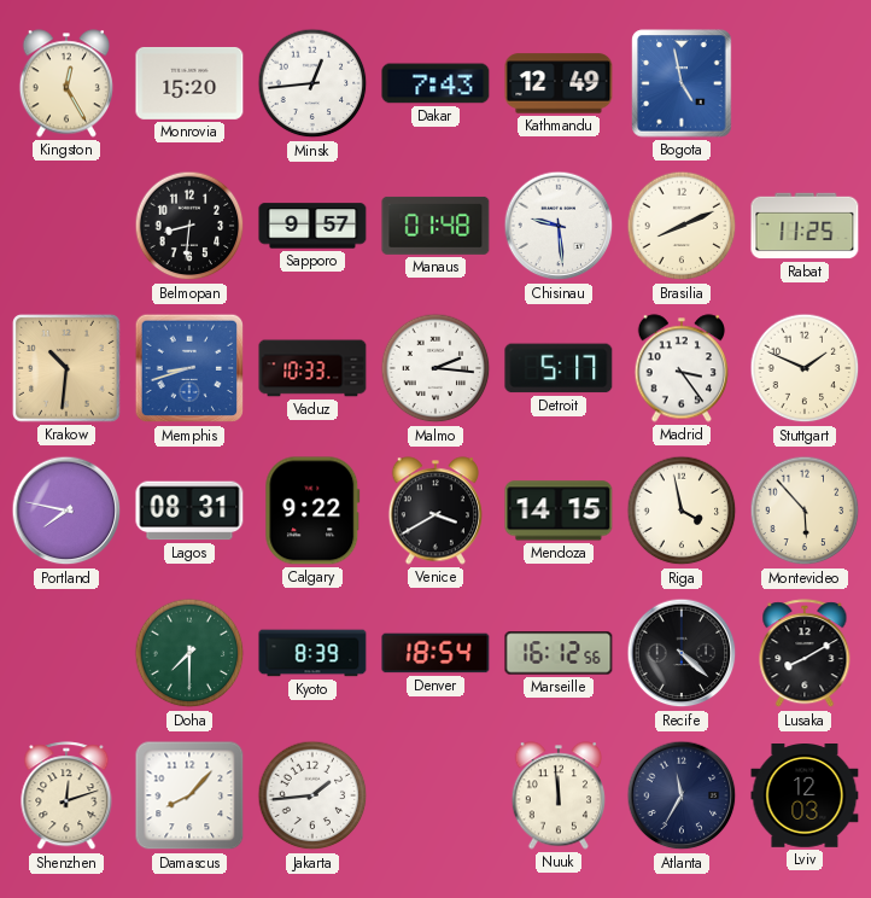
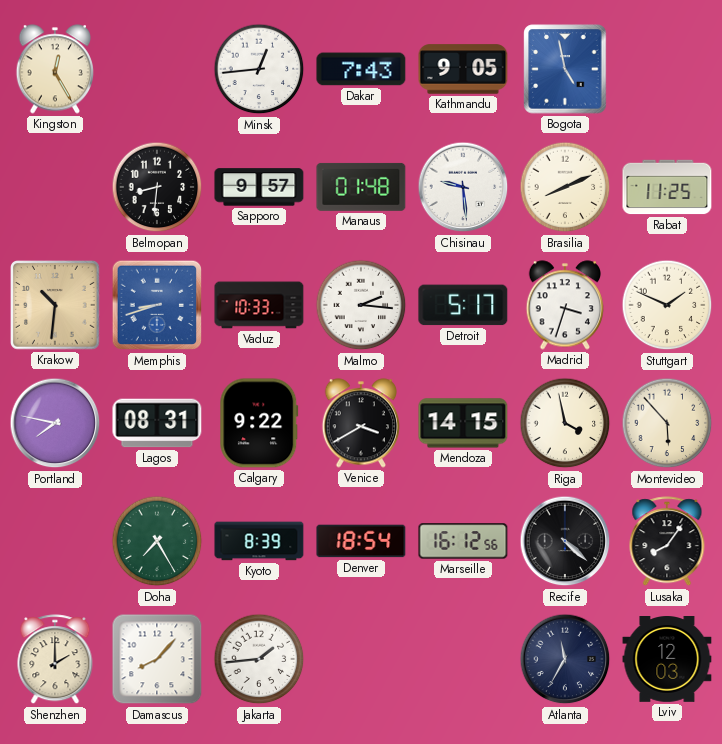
Monrovia: 15:20 -> none (189, 83)
Kathmandu: 12:49 -> 9:05 (463, 69)
Madrid: 3:24 -> 3:33 (564, 305)
Doha: 7:30 -> 7:25 (157, 541)
Lusaka: 8:10 -> 8:06 (667, 542)
Shenzhen: 12:12 -> 2:00 (55, 660)
Nuuk: 11:59 -> none (557, 795)
